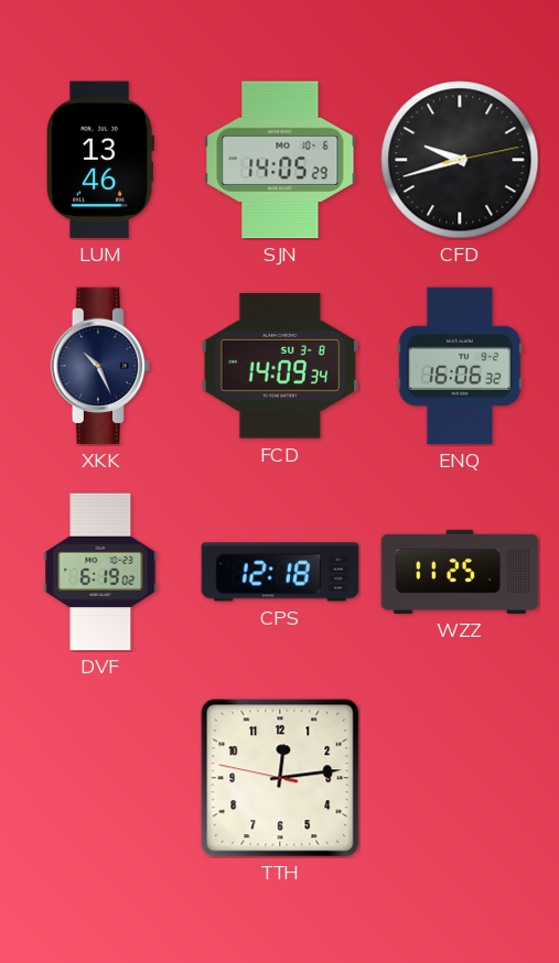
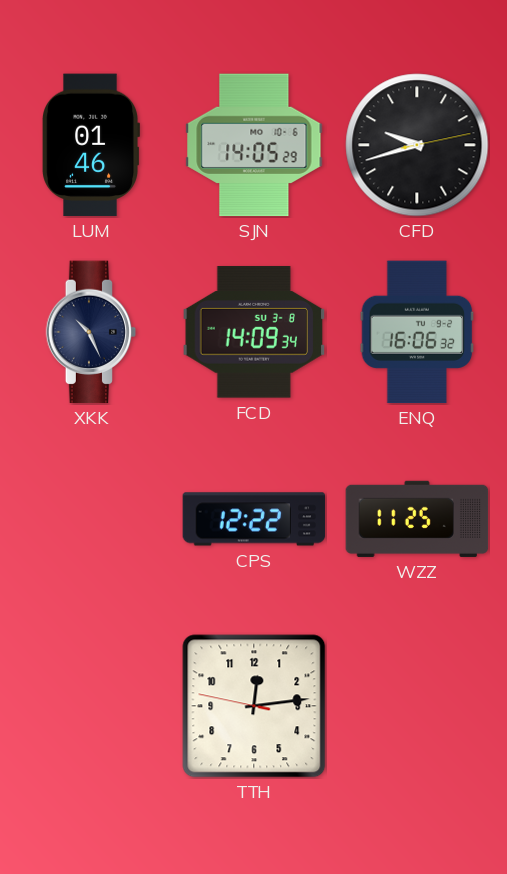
LUM: 13:46 -> 01:46 (90, 145)
DVF: 6:19 -> none (100, 572)
CPS: 12:18 -> 12:22 (254, 519)
